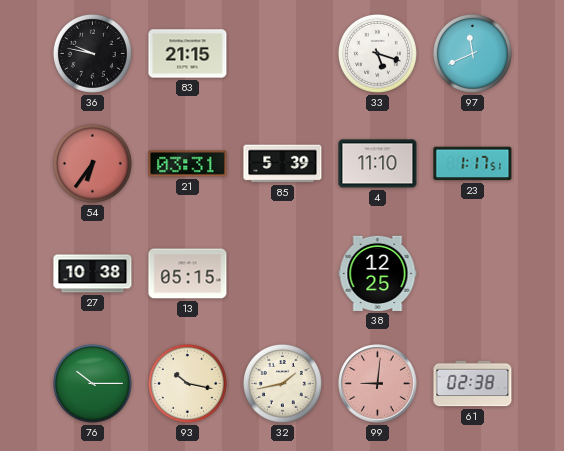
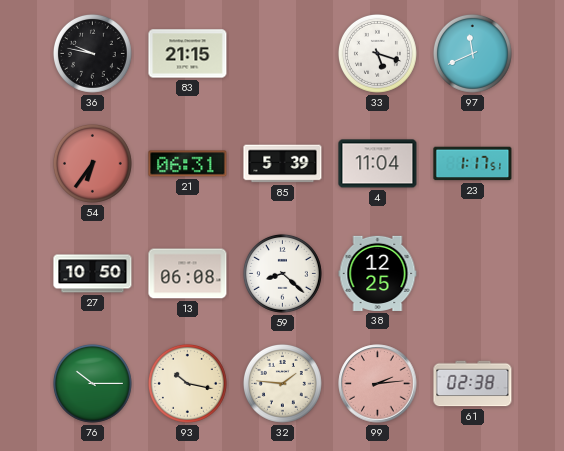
21: 03:31 -> 06:31 (188, 164)
4: 11:10 -> 11:04 (378, 164)
27: 10:38 -> 10:50 (93, 274)
13: 05:15 -> 06:08 (188, 274)
59: none -> 8:22 (282, 273)
32: 1:43 -> 1:46 (282, 383)
99: 9:01 -> 2:14 (378, 384)
